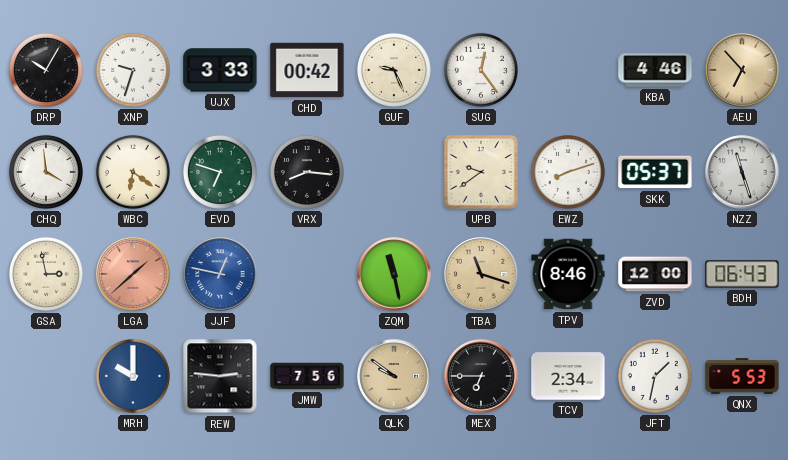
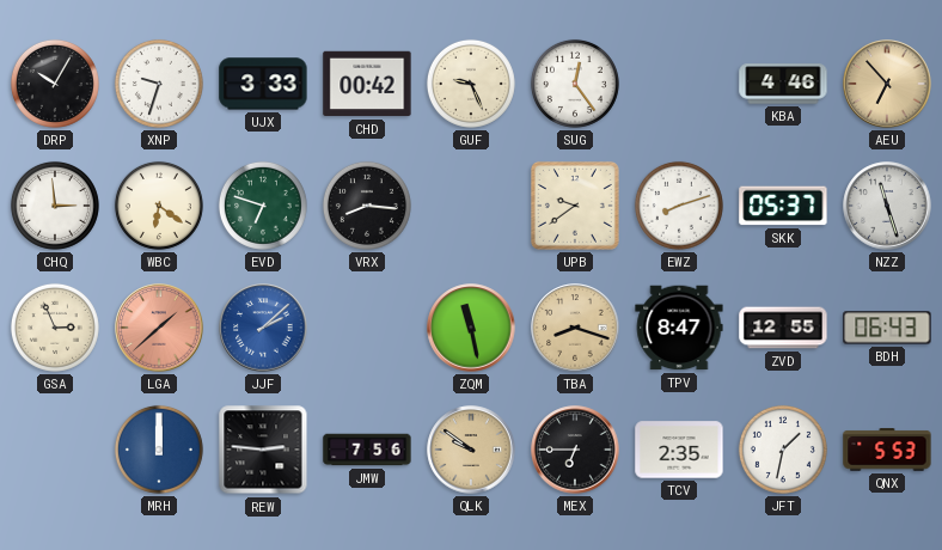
CHQ: 3:59 -> 2:59 (55, 206)
GSA: 2:58 -> 2:56 (55, 328)
JJF: 12:47 -> 2:08 (263, 328)
TBA: 11:18 -> 8:18 (575, 328)
TPV: 8:46 -> 8:47 (679, 328)
ZVD: 12:00 -> 12:55 (783, 328)
MRH: 10:00 -> 12:00 (159, 450)
TCV: 2:34 -> 2:35 (679, 450)
